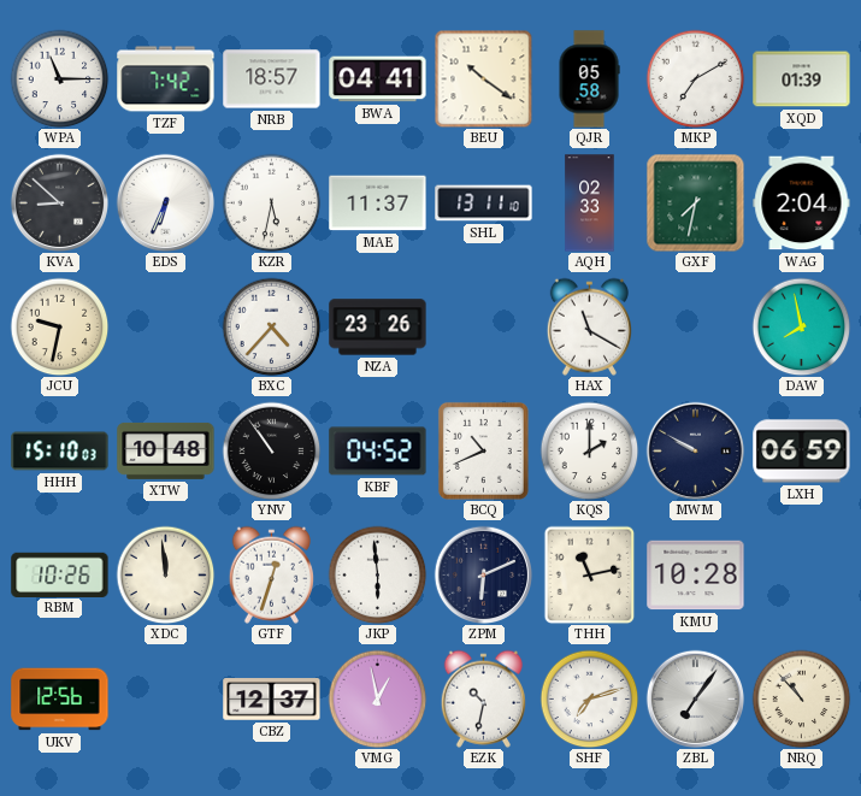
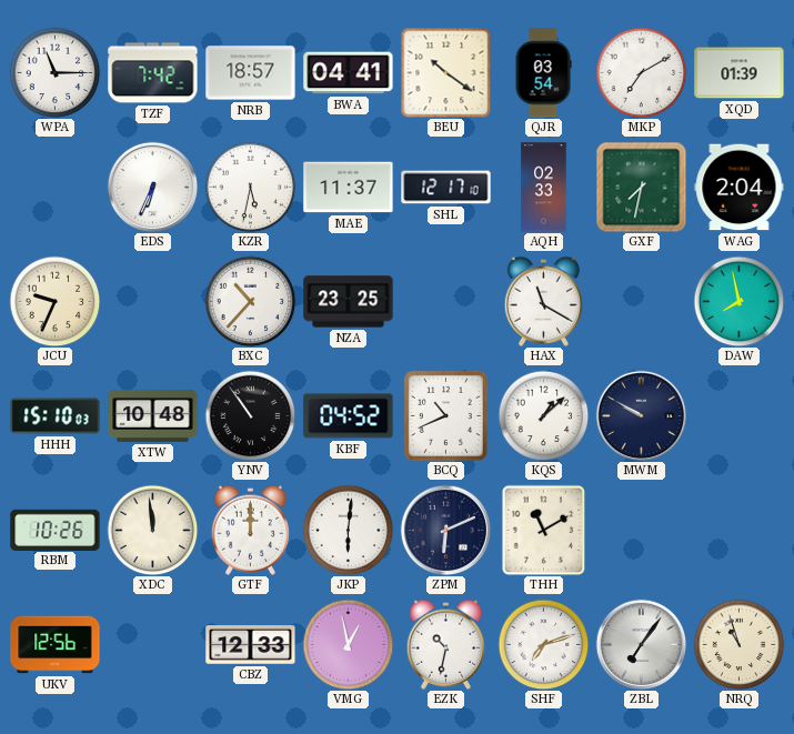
QJR: 05:58 -> 03:54 (543, 73)
KVA: 8:52 -> none (59, 202)
SHL: 13:11 -> 12:17 (446, 188)
JCU: 9:32 -> 9:34 (54, 301)
BXC: 4:37 -> 10:37 (250, 301)
NZA: 23:26 -> 23:25 (349, 302)
KQS: 2:00 -> 1:08 (543, 415)
LXH: 06:59 -> none (802, 452)
GTF: 12:33 -> 12:00 (250, 530)
JKP: 5:59 -> 6:01 (348, 530)
THH: 11:13 -> 11:10 (544, 530)
KMU: 10:28 -> none (696, 576)
CBZ: 12:37 -> 12:33 (251, 645)
NRQ: 10:53 -> 10:57 (738, 644)
